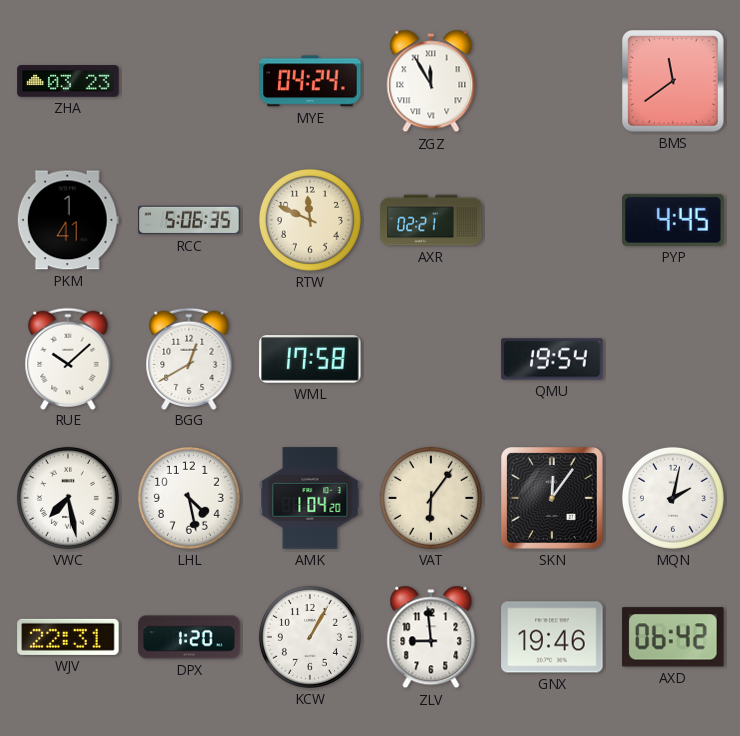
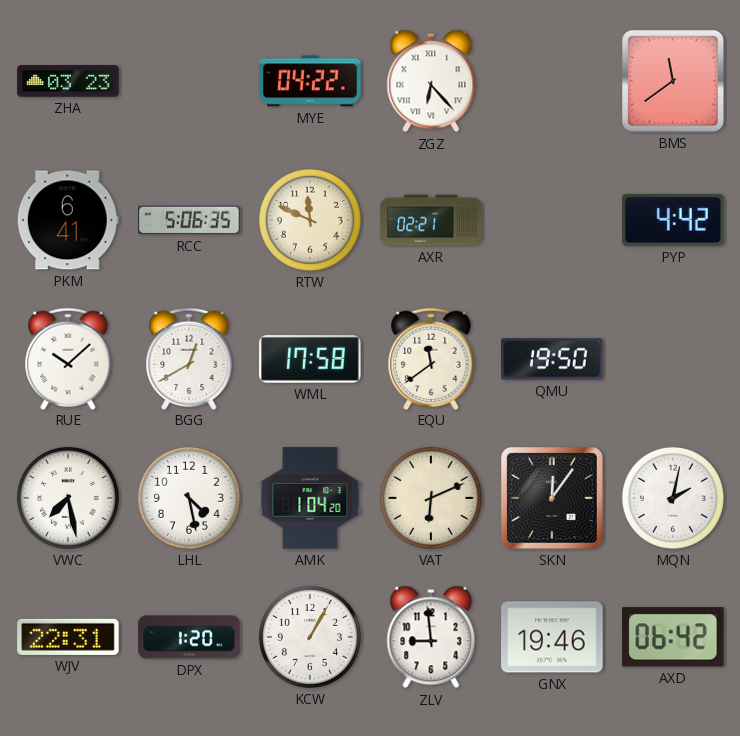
MYE: 04:24 -> 04:22 (310, 81)
ZGZ: 11:55 -> 6:23 (431, 81)
PKM: 1:41 -> 6:41 (68, 220)
PYP: 4:45 -> 4:42 (673, 220)
EQU: none -> 11:39 (431, 358)
QMU: 19:54 -> 19:50 (552, 359)
VAT: 6:06 -> 6:11 (431, 498)
